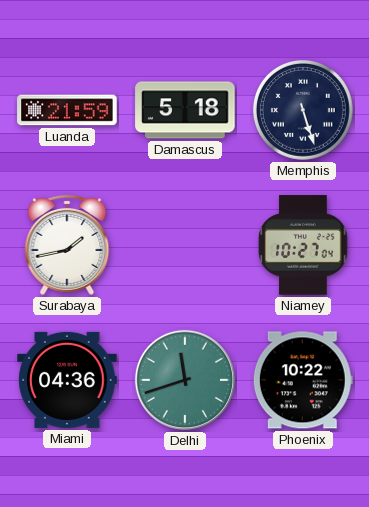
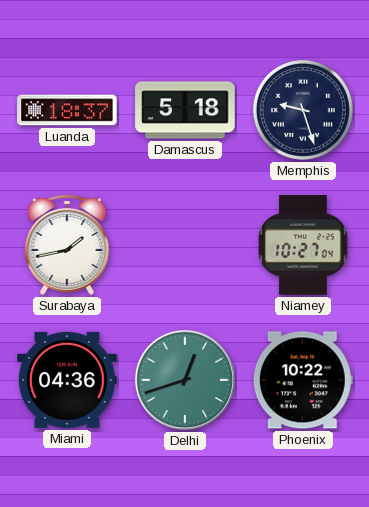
Luanda: 21:59 -> 18:37 (67, 110)
Memphis: 5:27 -> 9:27 (303, 110)
Delhi: 11:42 -> 12:42 (185, 380)
